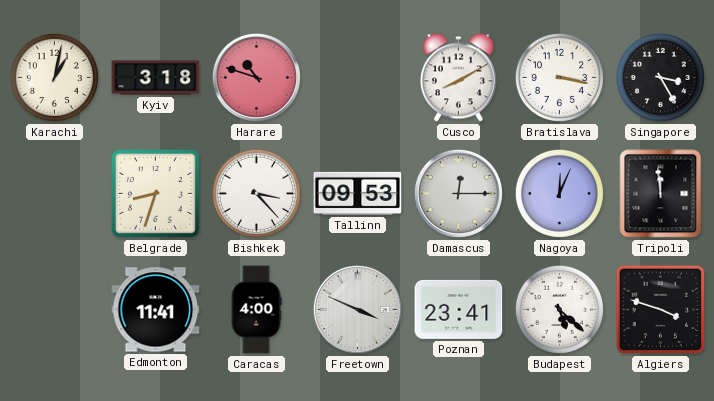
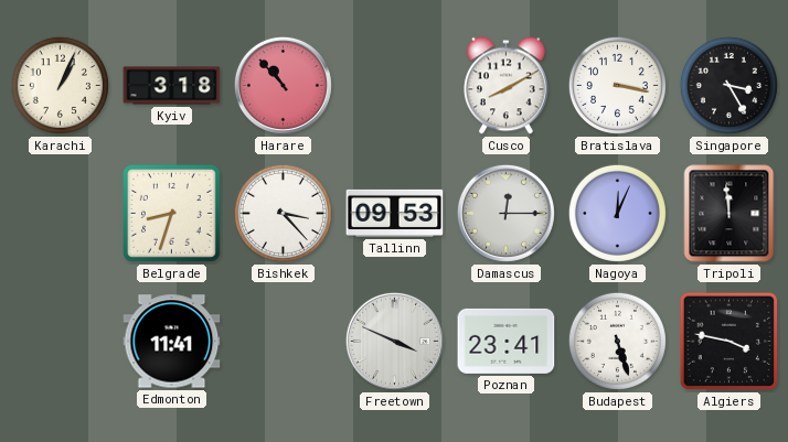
Karachi: 1:02 -> 1:04 (60, 85)
Harare: 10:48 -> 10:53 (283, 85)
Caracas: 4:00 -> none (256, 310)
Budapest: 5:22 -> 5:27 (617, 341)
Algiers: 3:48 -> 3:47 (730, 342)
